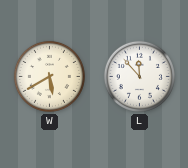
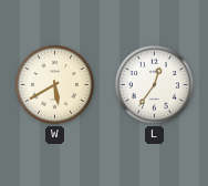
L: 11:53 -> 12:36 (154, 84)
